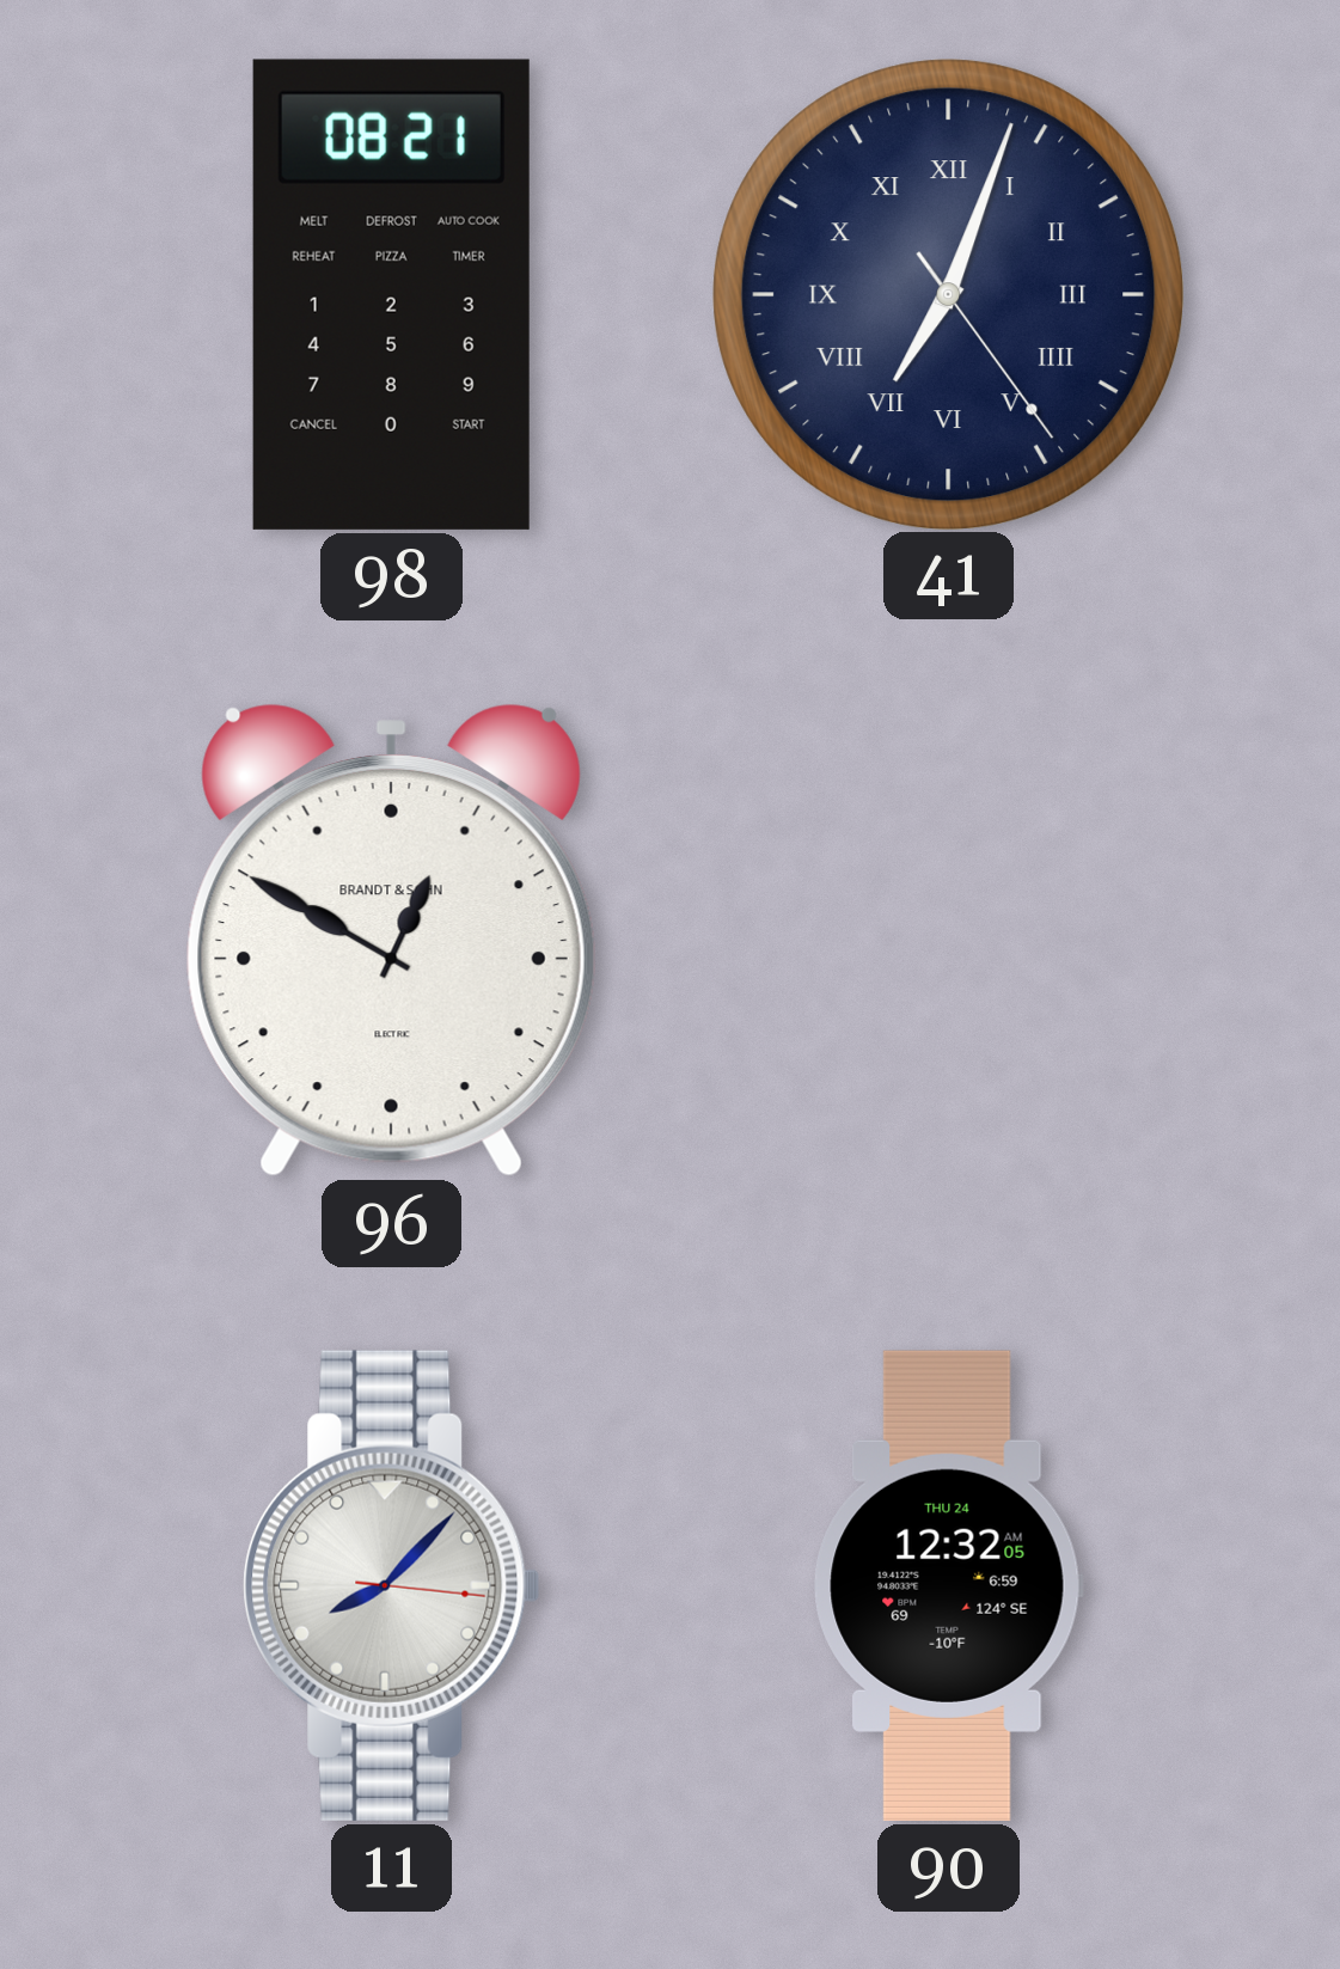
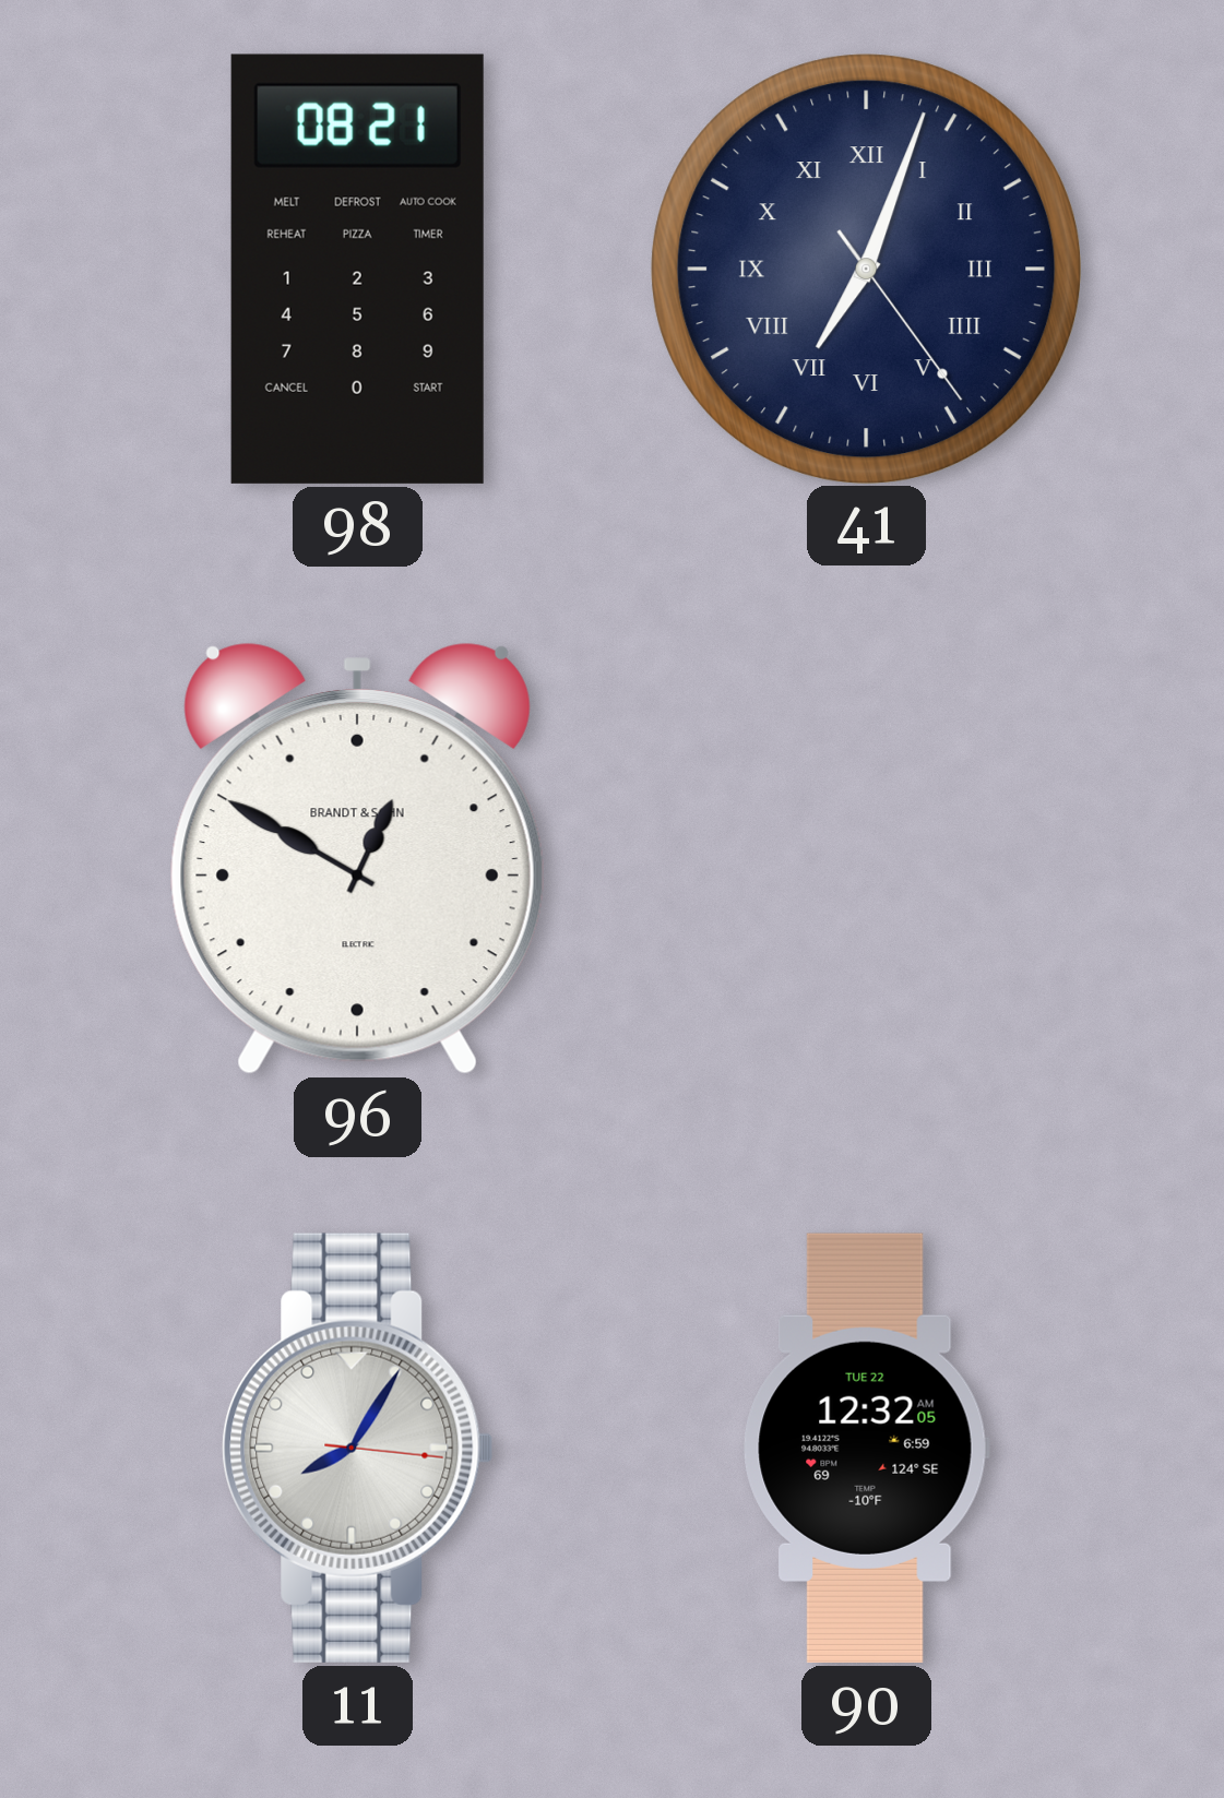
11: 8:07 -> 8:05 (358, 1448)
90 date: THU 24 -> TUE 22 (866, 1448)
